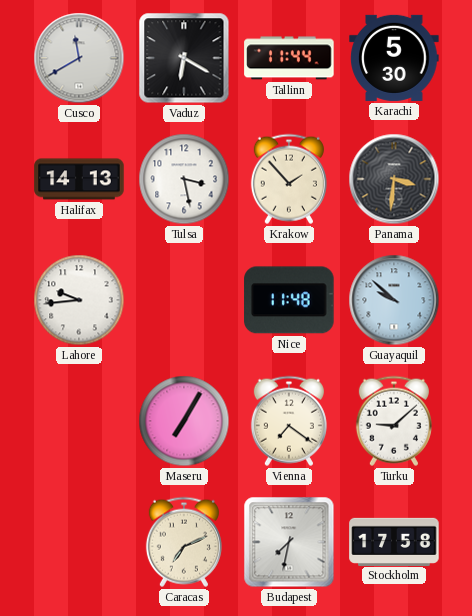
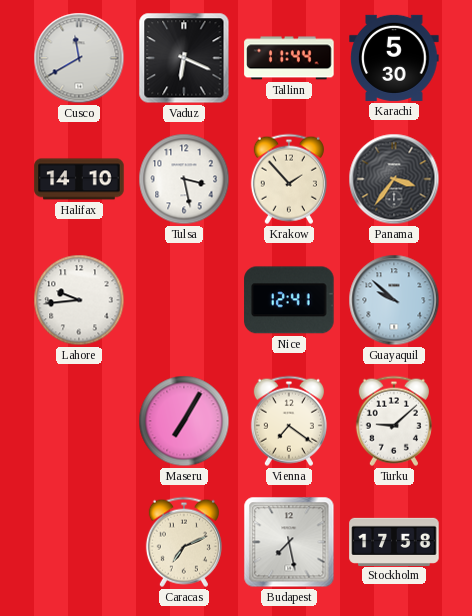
Vaduz: 6:20 -> 6:19 (184, 58)
Halifax: 14:13 -> 14:10 (79, 179)
Panama: 3:31 -> 3:36 (394, 179)
Nice: 11:48 -> 12:41 (289, 300)
Budapest: 7:32 -> 7:28 (289, 542)
